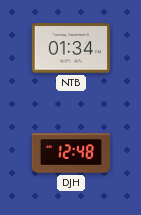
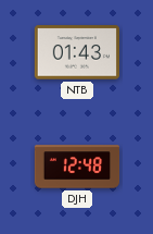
NTB: 01:34 -> 01:43 (76, 52)
